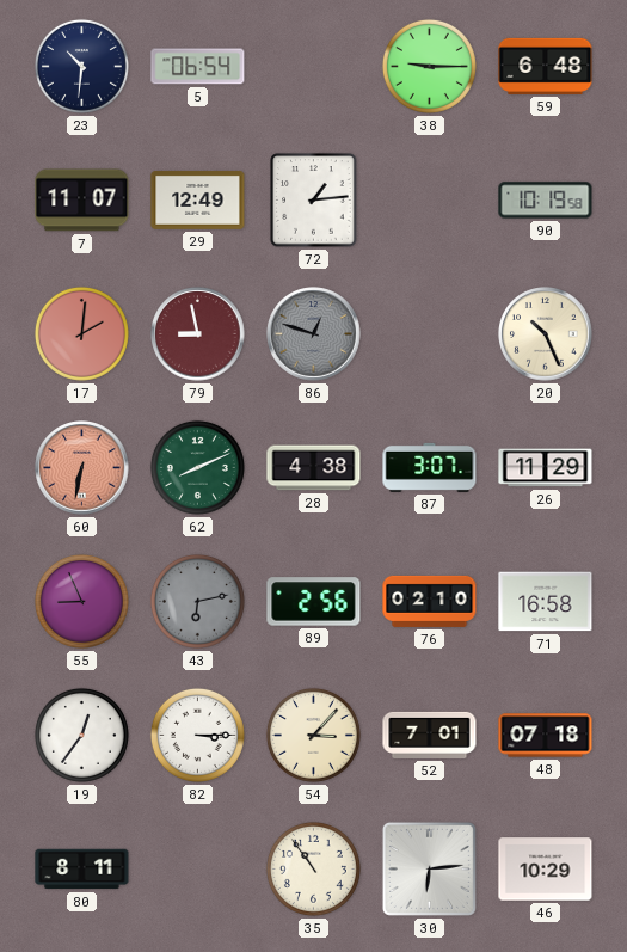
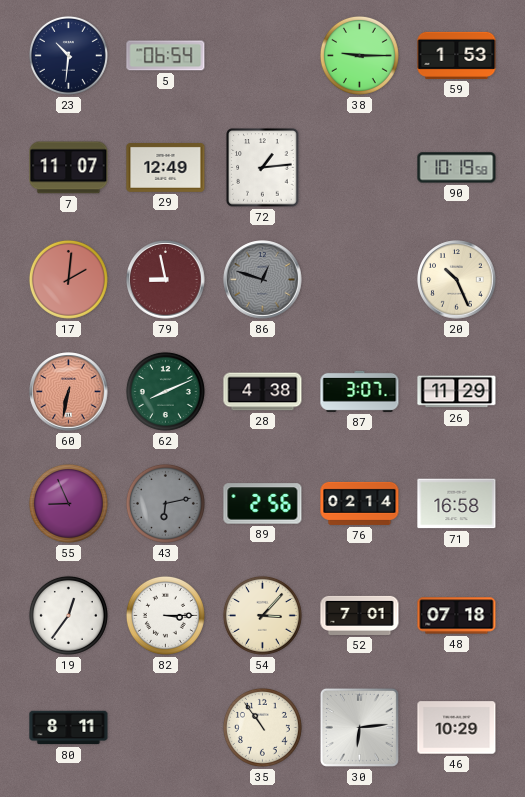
59: 6:48 -> 1:53 (457, 55)
76: 02:10 -> 02:14 (360, 503)
